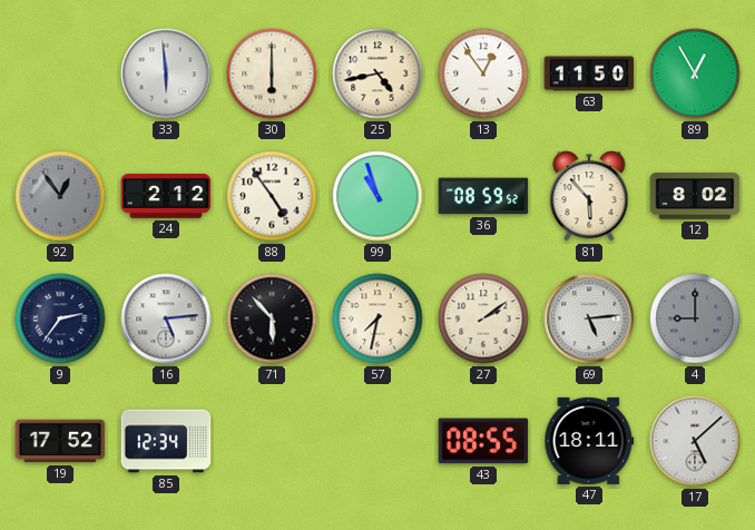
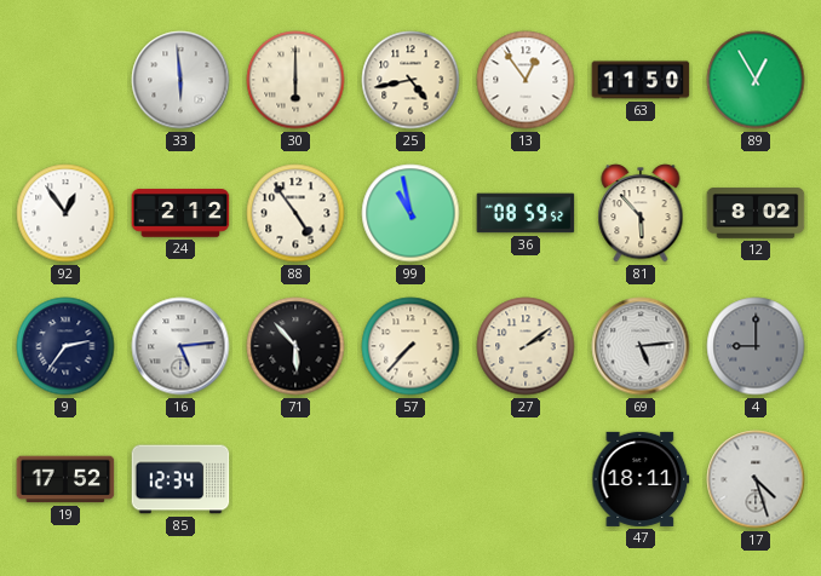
92 dial: grey -> white (65, 213)
99: 10:57 -> 10:58 (410, 213)
57: 7:32 -> 7:37 (410, 346)
43: 08:55 -> none (483, 441)
17: 5:08 -> 4:27 (756, 479)
